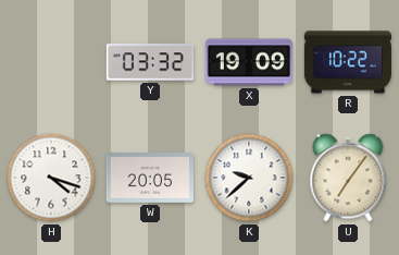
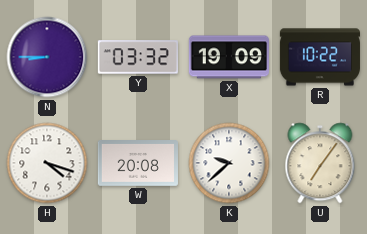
N: none -> 8:45 (47, 57)
W: 20:05 -> 20:08 (138, 164)
